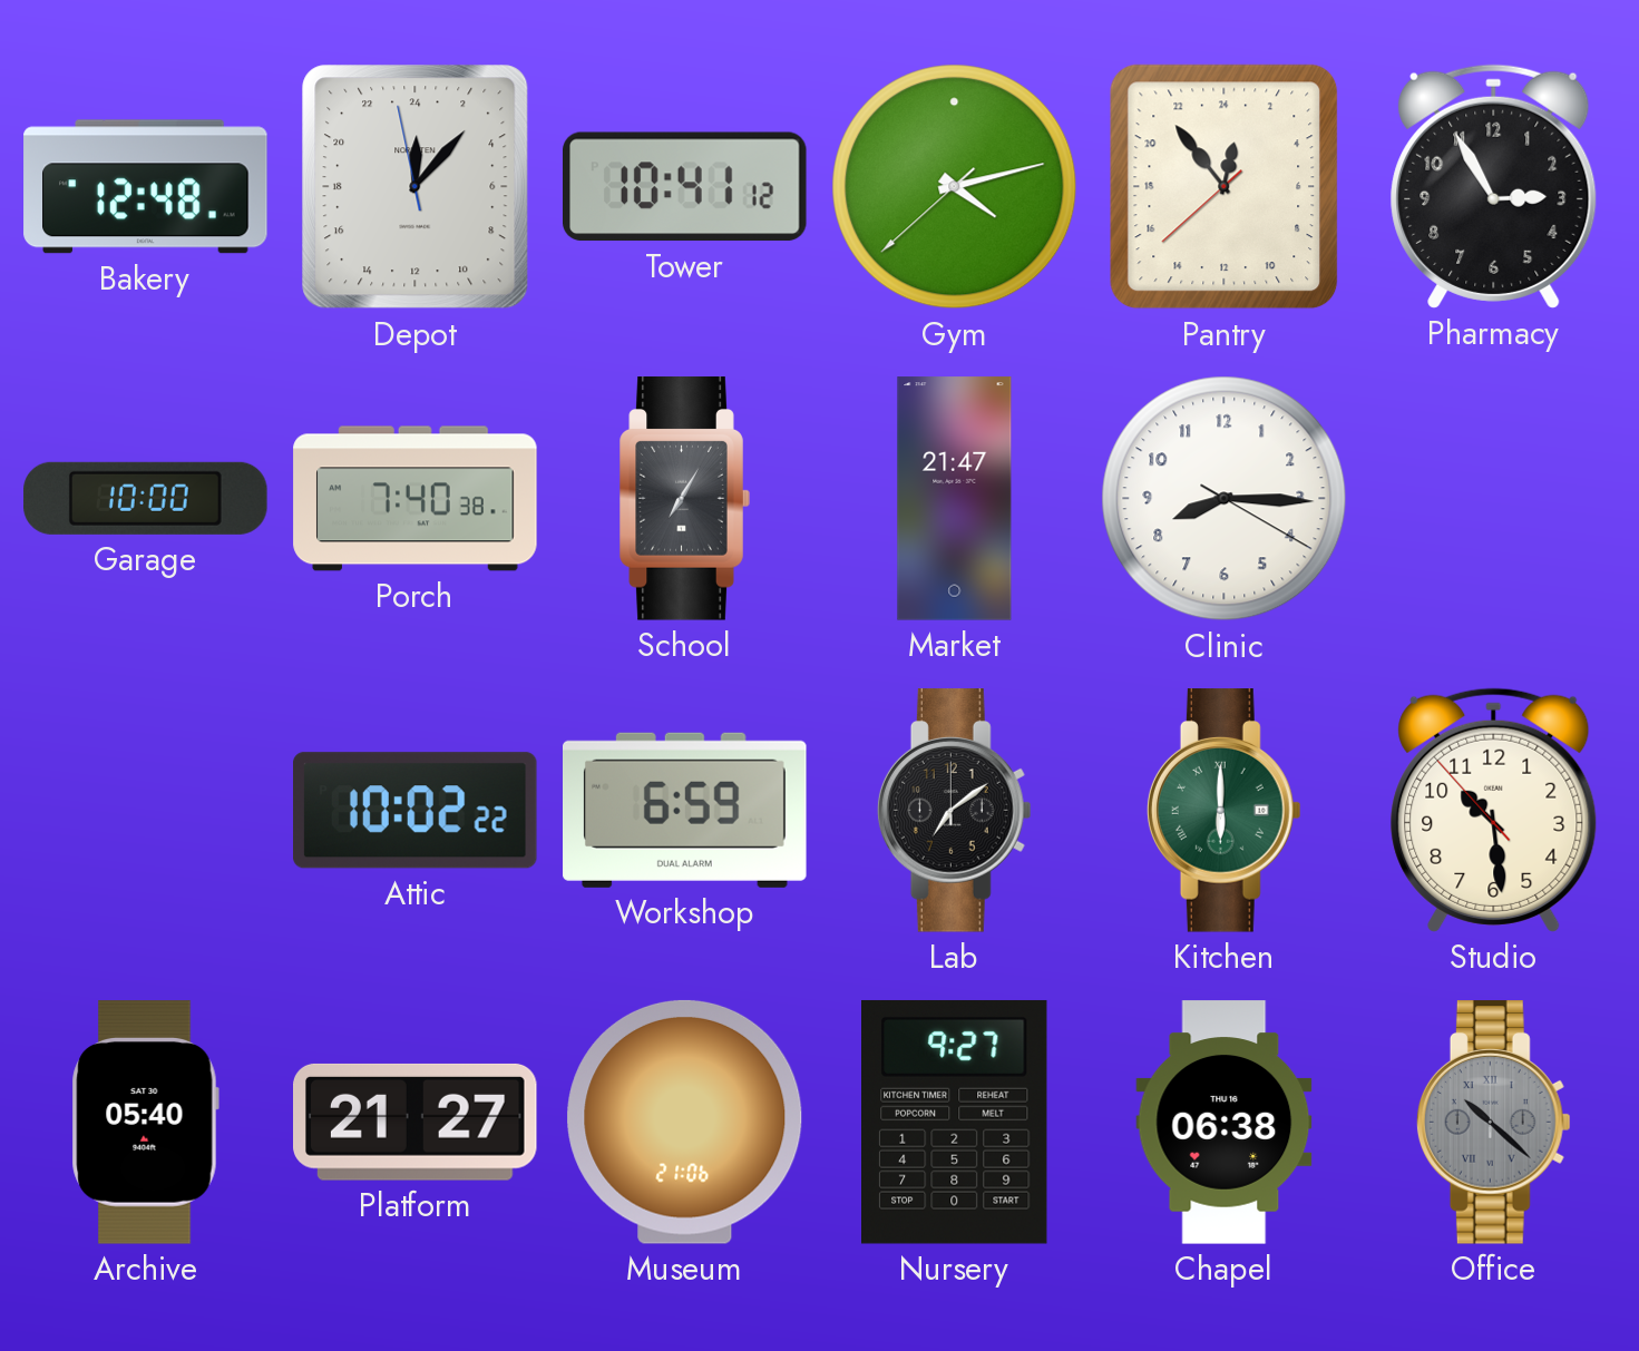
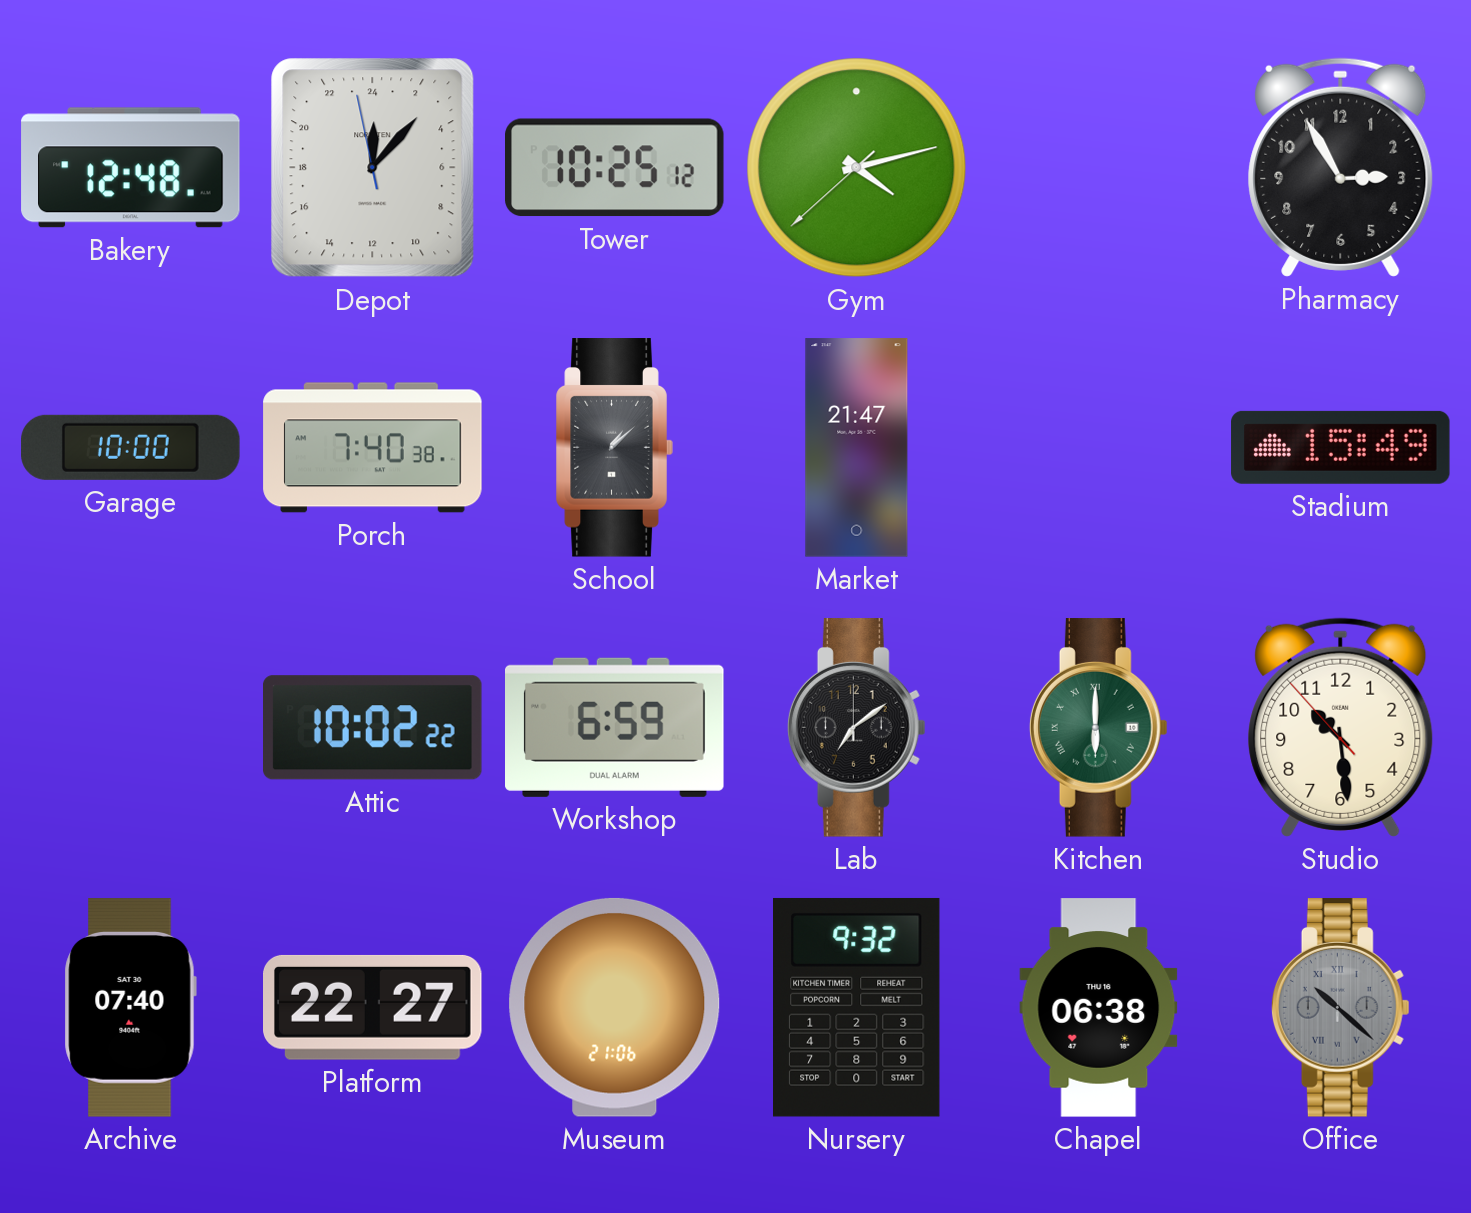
Tower: 10:41 -> 10:25 (615, 168)
Pantry: 0:53 -> none (1225, 187)
School: 7:05 -> 1:08 (614, 448)
Clinic: 8:15 -> none (1225, 499)
Stadium: none -> 15:49 (1341, 447)
Archive: 05:40 -> 07:40 (130, 1008)
Platform: 21:27 -> 22:27 (373, 1007)
Nursery: 9:27 -> 9:32 (857, 1007)
